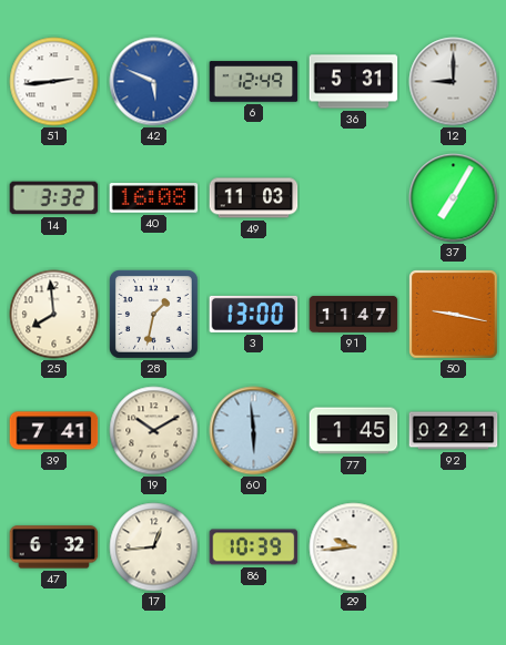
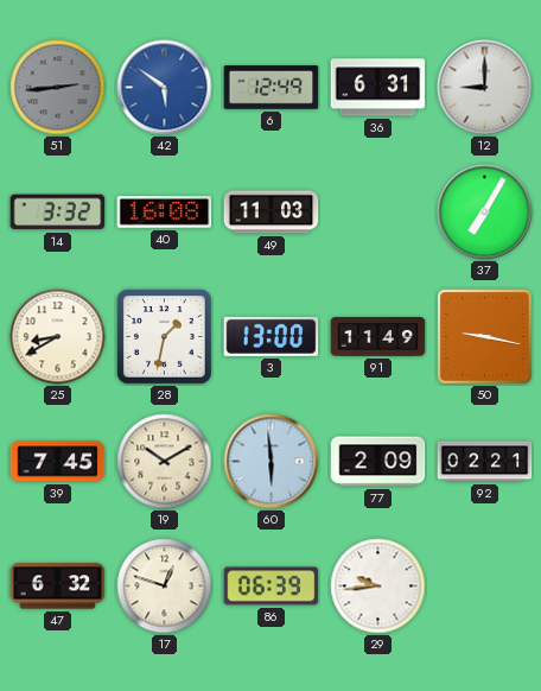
51 dial: white -> grey (58, 88)
42: 5:49 -> 5:51 (165, 88)
36: 5:31 -> 6:31 (378, 88)
25: 7:59 -> 8:40 (58, 337)
91: 11:47 -> 11:49 (378, 337)
39: 7:41 -> 7:45 (58, 462)
77: 1:45 -> 2:09 (378, 462)
17: 12:44 -> 12:48 (165, 587)
86: 10:39 -> 06:39 (272, 587)
